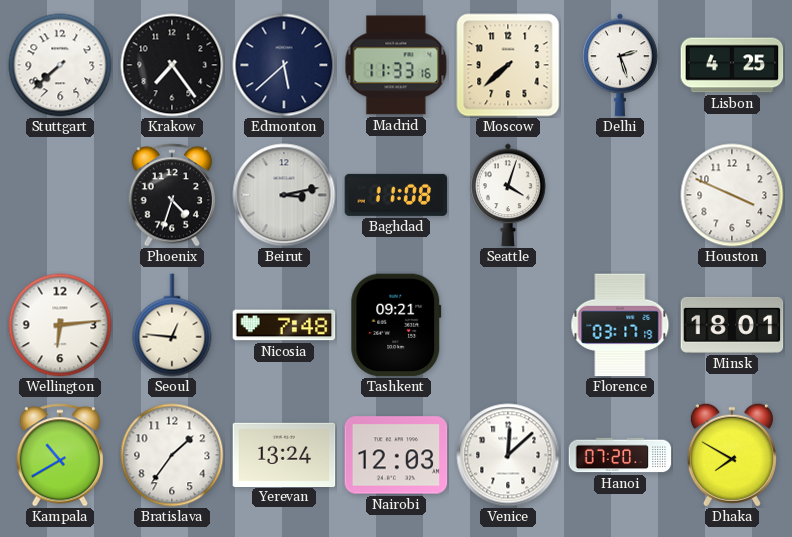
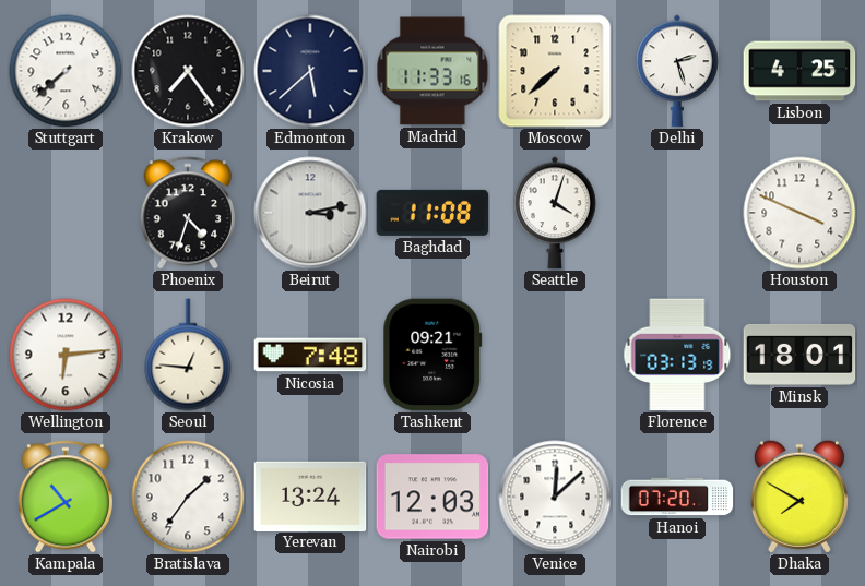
Florence: 03:17 -> 03:13 (677, 355)
